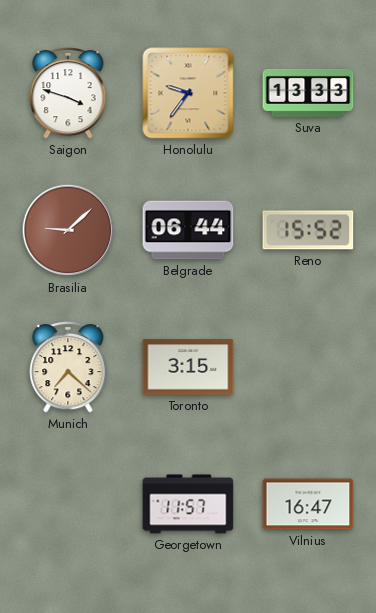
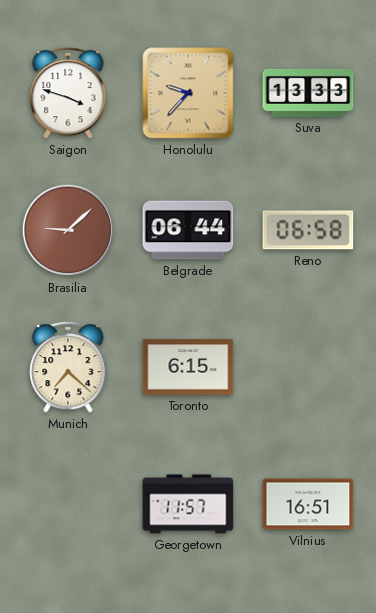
Honolulu: 9:36 -> 9:37 (188, 93)
Reno: 15:52 -> 06:58 (308, 230)
Toronto: 3:15 -> 6:15 (188, 367)
Vilnius: 16:47 -> 16:51 (308, 504)
